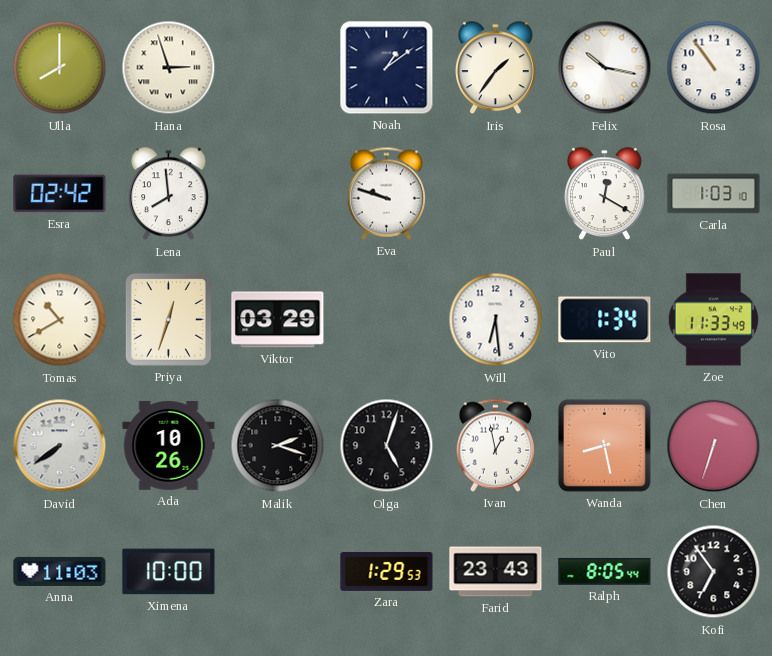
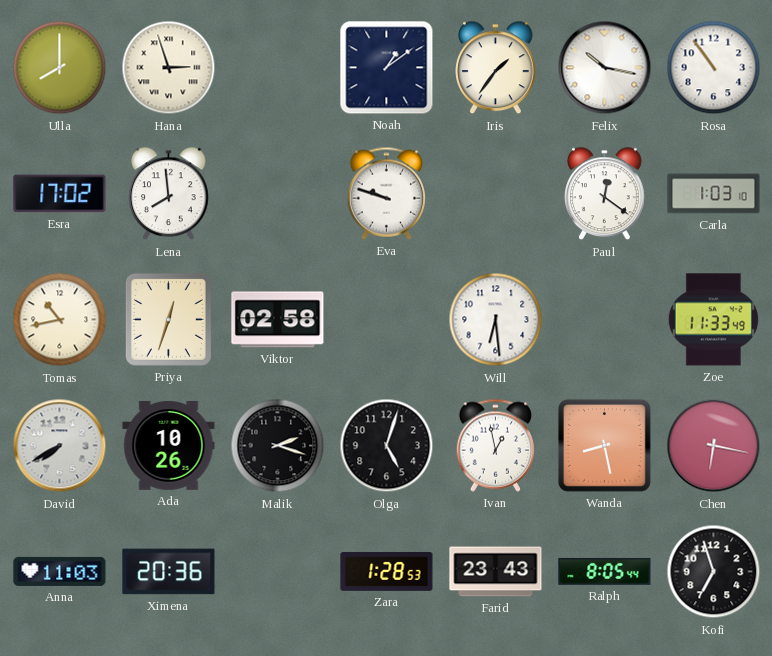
Esra: 02:42 -> 17:02 (60, 194)
Paul: 12:20 -> 12:21 (605, 194)
Tomas: 10:40 -> 10:43 (60, 320)
Viktor: 03:29 -> 02:58 (278, 320)
Vito: 1:34 -> none (605, 320)
David: 7:39 -> 7:40 (60, 446)
Chen: 6:33 -> 6:17 (714, 446)
Ximena: 10:00 -> 20:36 (169, 572)
Zara: 1:29 -> 1:28 (387, 572)
Kofi: 6:54 -> 6:57 (714, 572)
